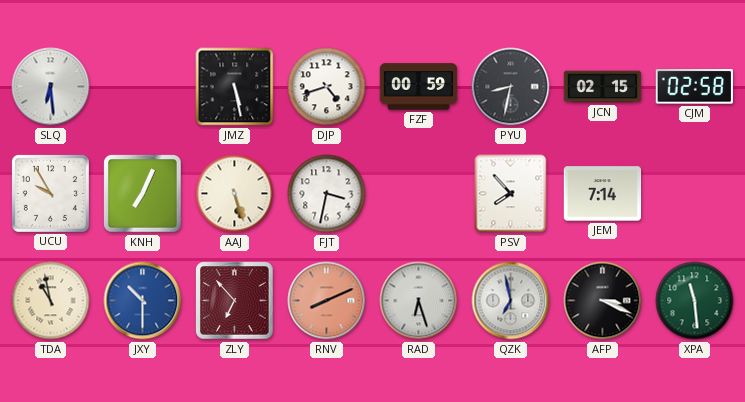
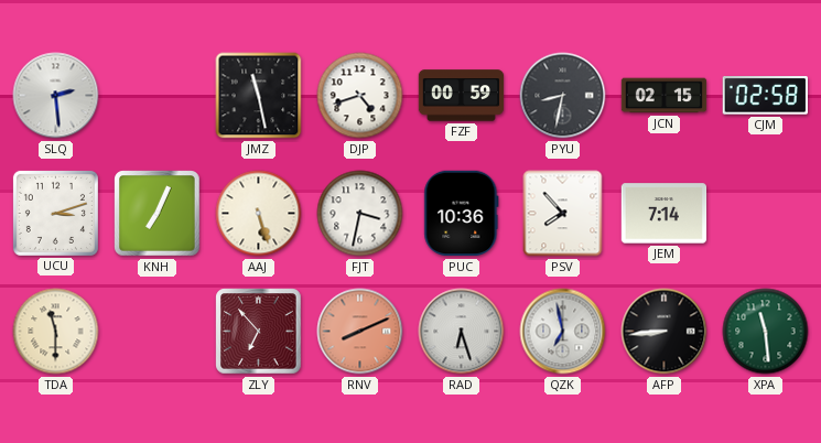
SLQ: 6:29 -> 2:29 (56, 96)
JMZ: 5:28 -> 11:28 (259, 96)
UCU: 9:55 -> 3:12 (55, 213)
PUC: none -> 10:36 (462, 214)
TDA: 10:58 -> 11:30 (56, 332)
JXY: 10:30 -> none (143, 301)
AFP: 3:19 -> 8:44 (665, 332)
